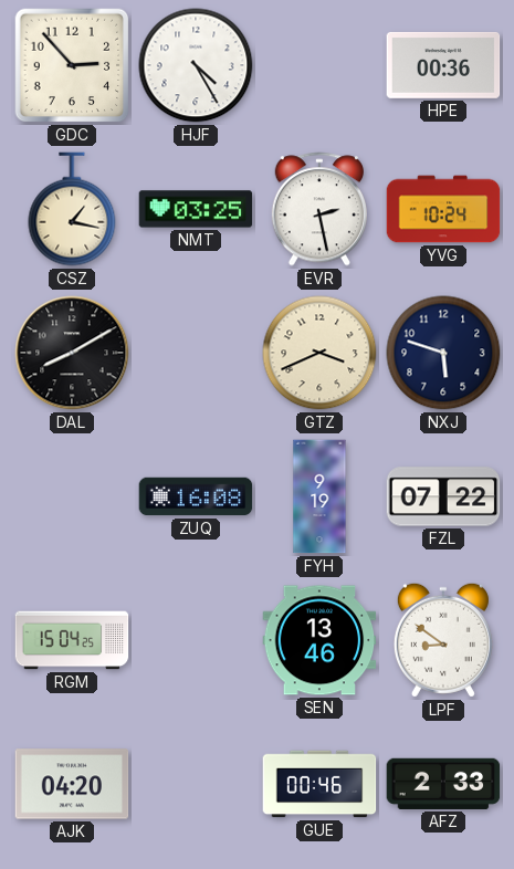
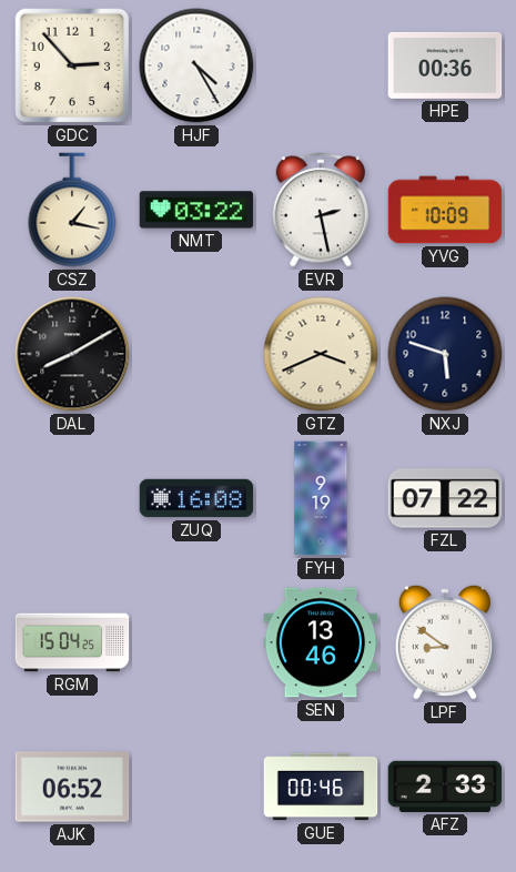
NMT: 03:25 -> 03:22 (196, 210)
YVG: 10:24 -> 10:09 (445, 210)
AJK: 04:20 -> 06:52 (72, 787)
